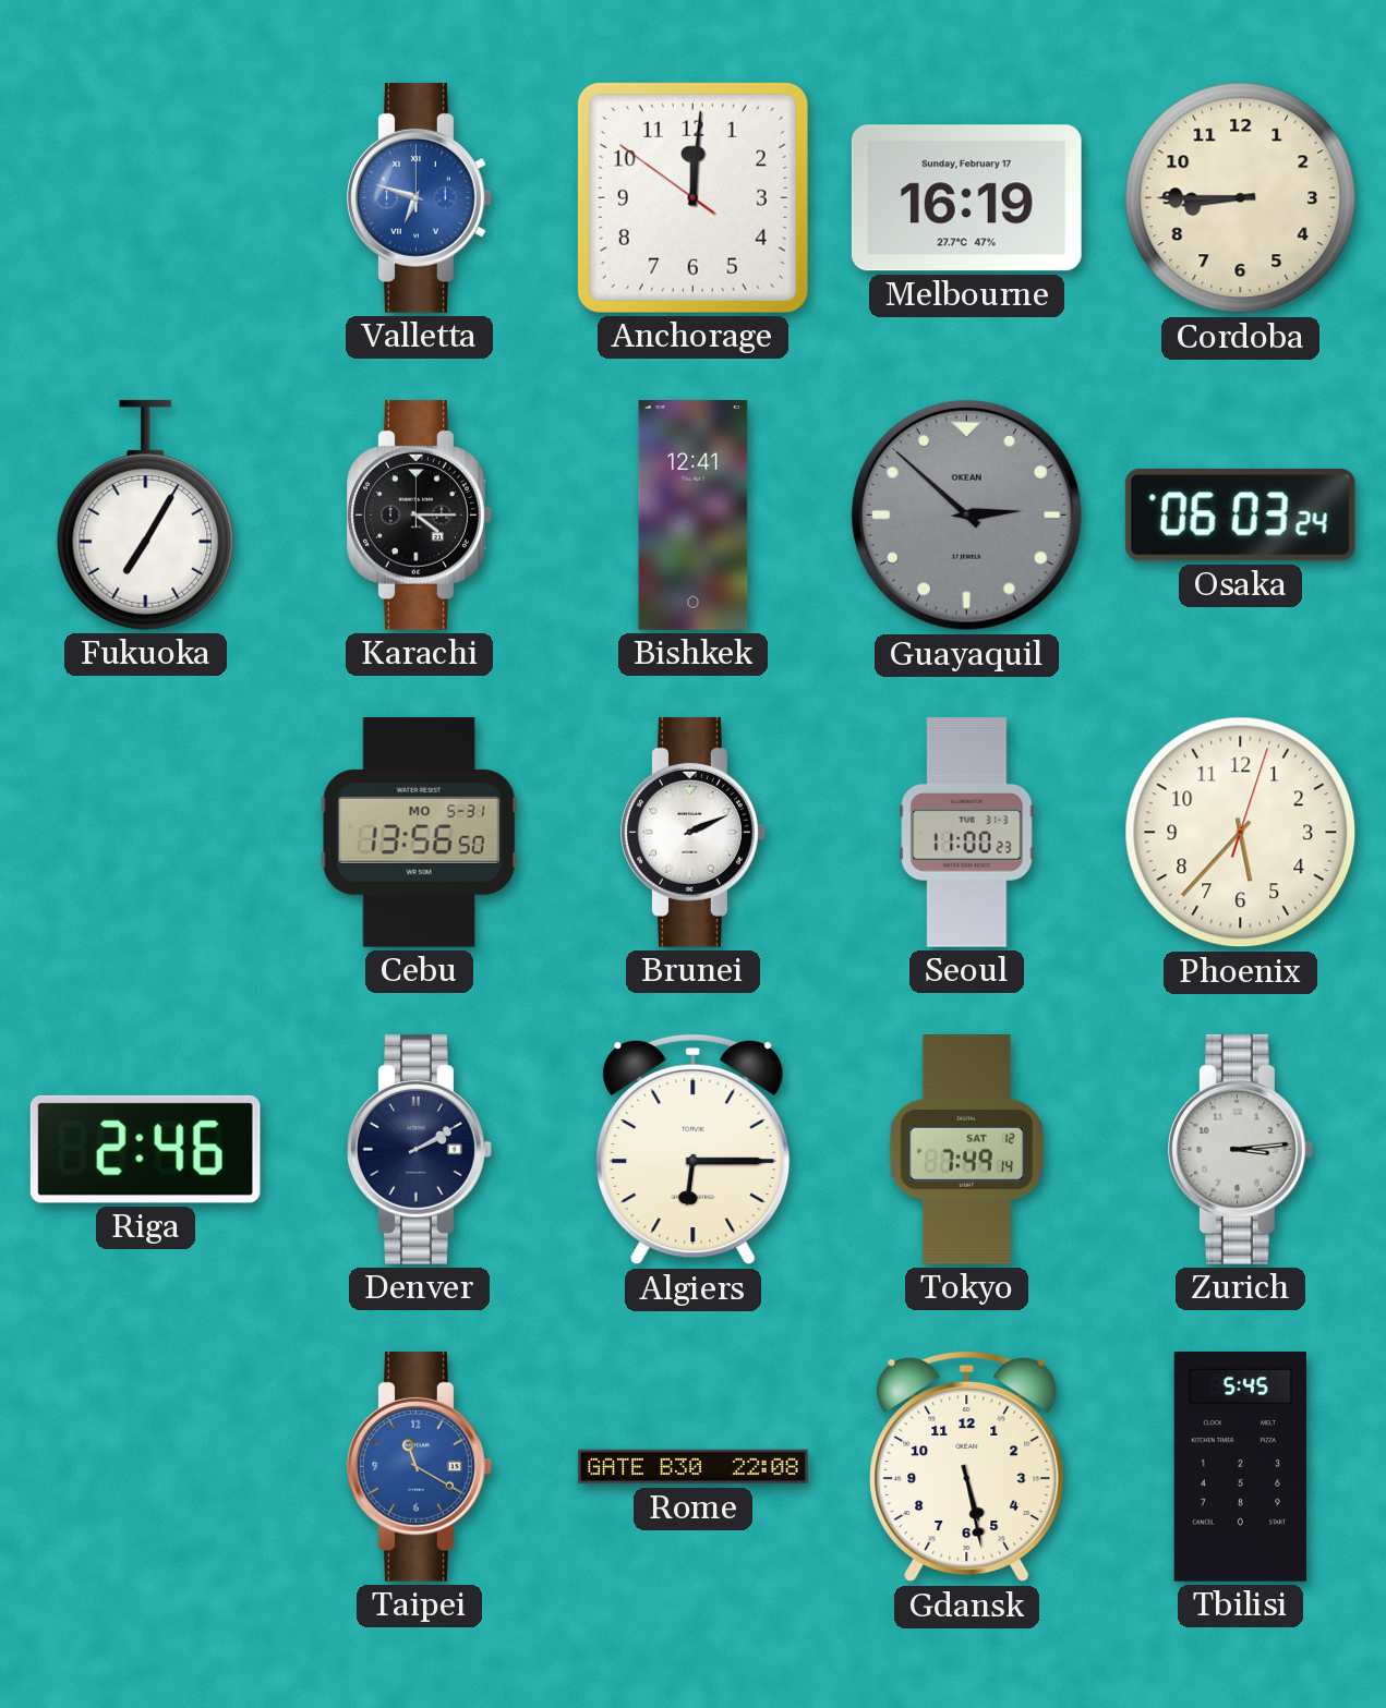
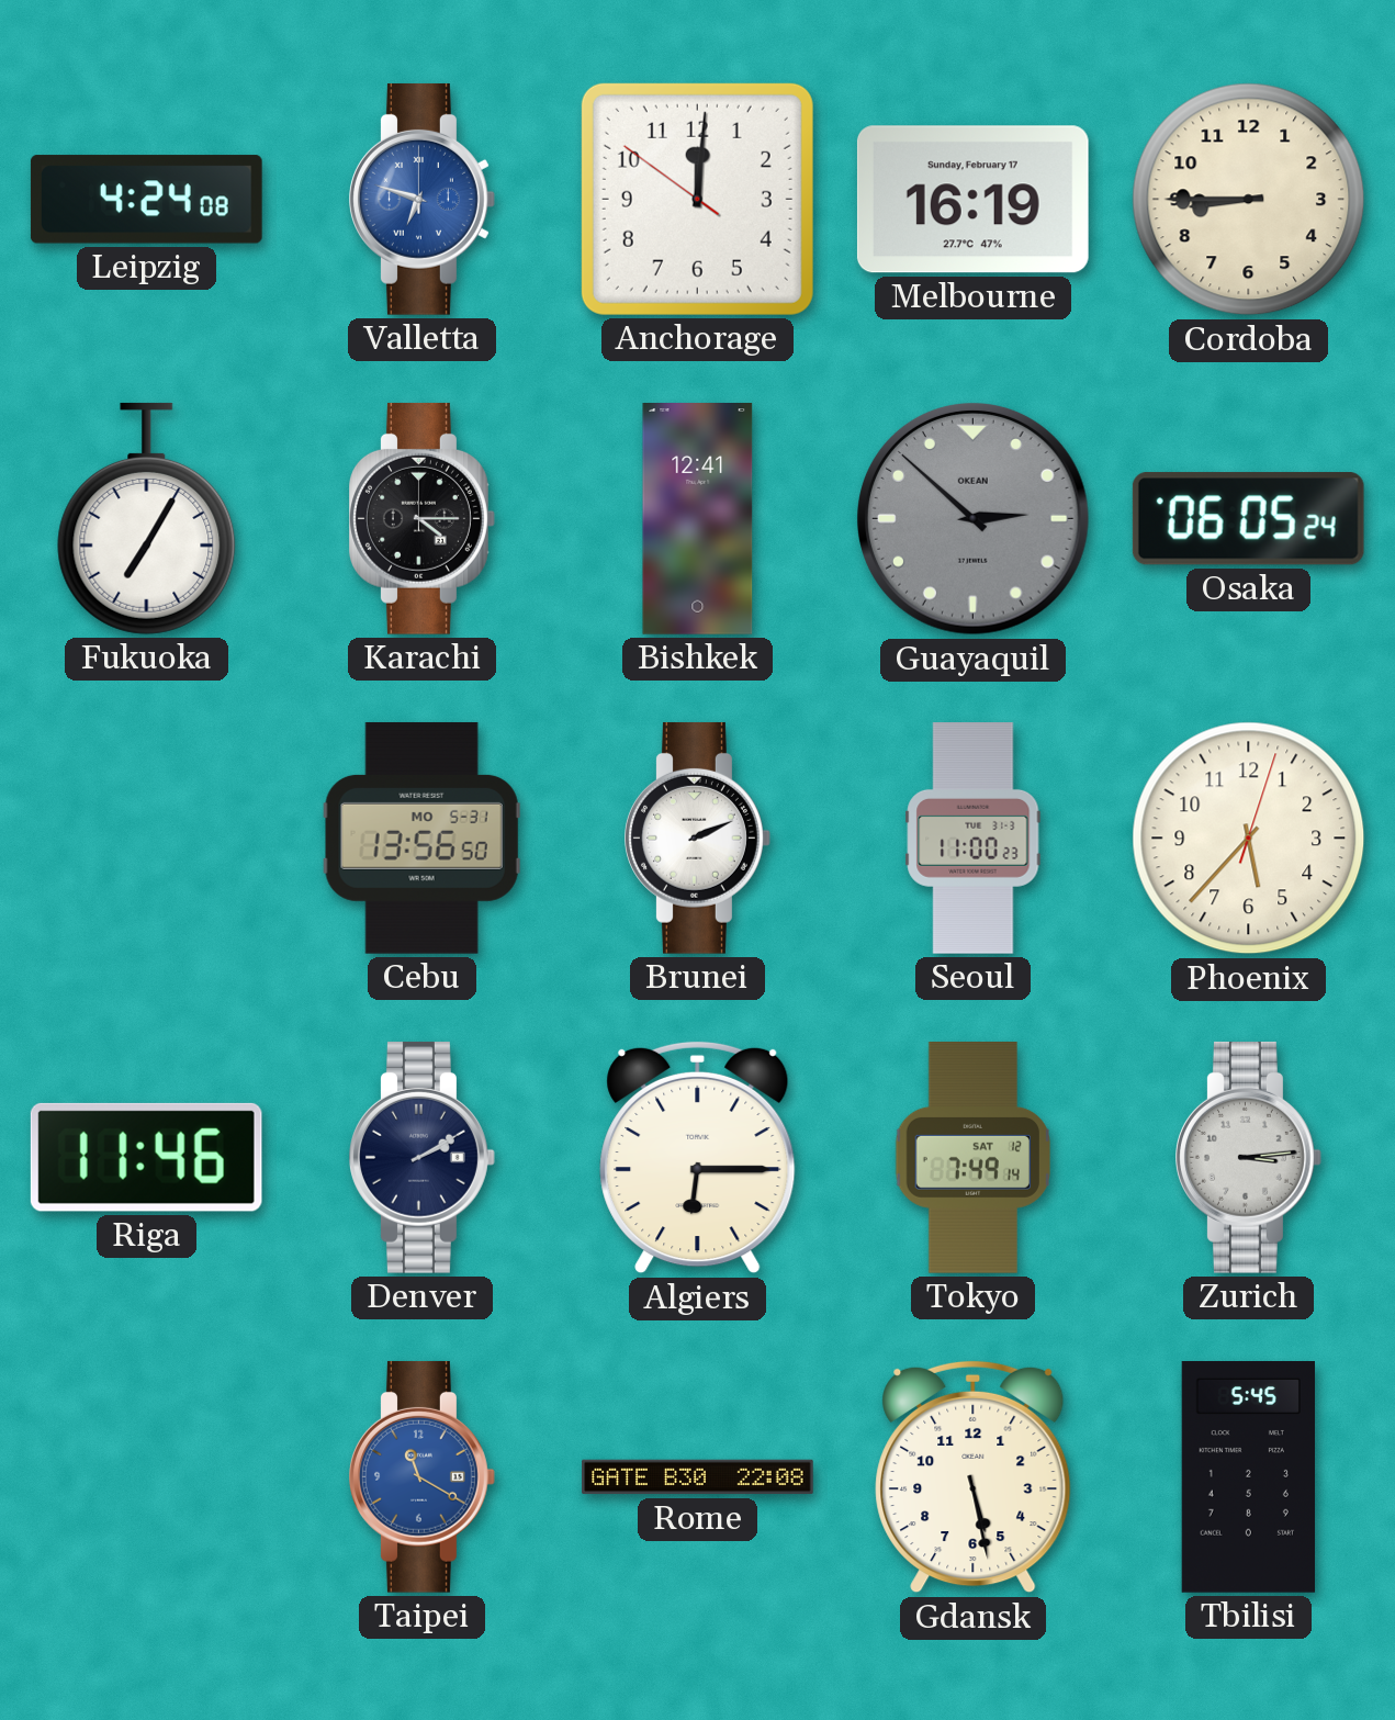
Leipzig: none -> 4:24 (146, 200)
Osaka: 06:03 -> 06:05 (1248, 519)
Riga: 2:46 -> 11:46 (146, 1157)
